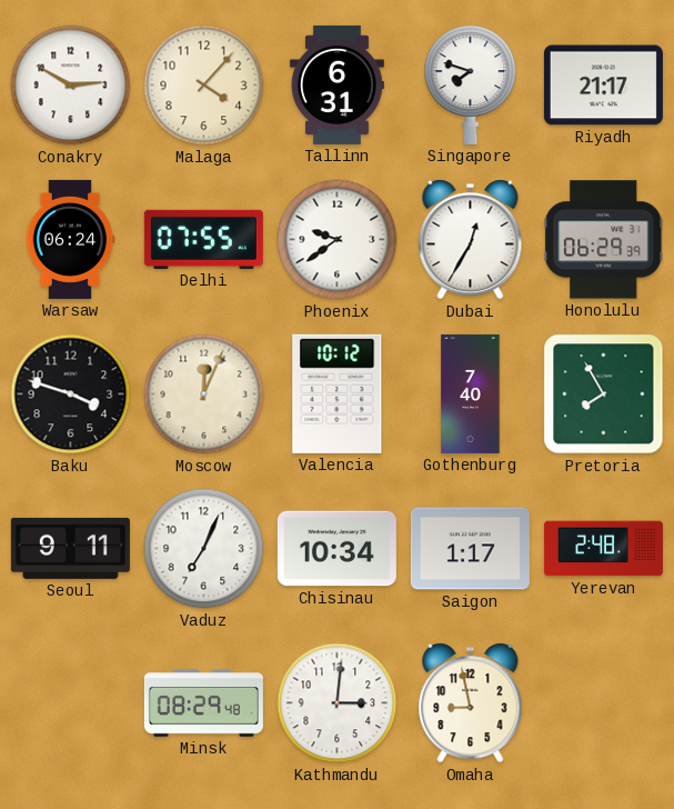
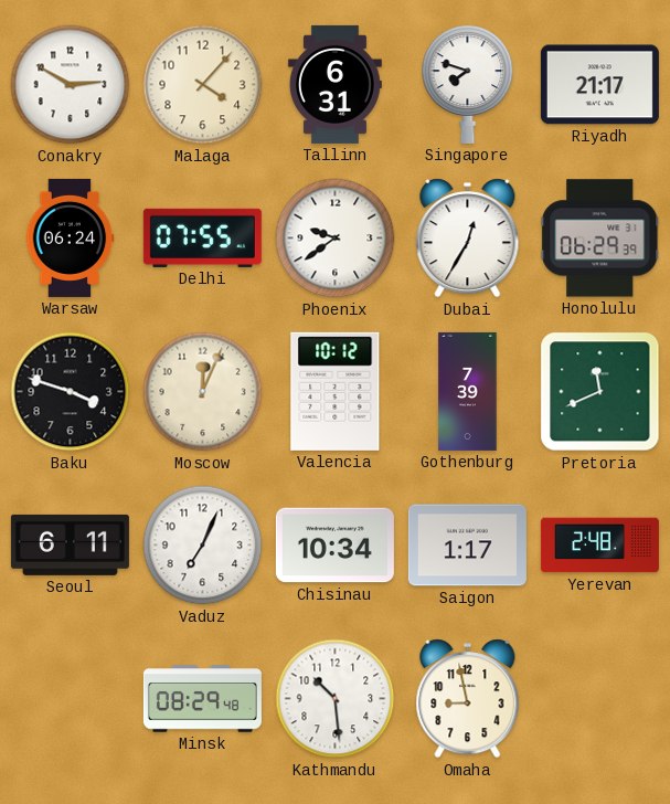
Gothenburg: 7:40 -> 7:39 (468, 391)
Pretoria: 7:55 -> 11:41 (600, 392)
Seoul: 9:11 -> 6:11 (70, 544)
Kathmandu: 3:01 -> 10:29 (336, 699)
